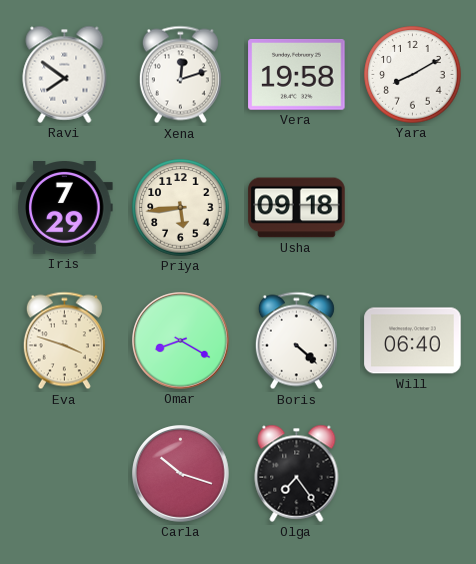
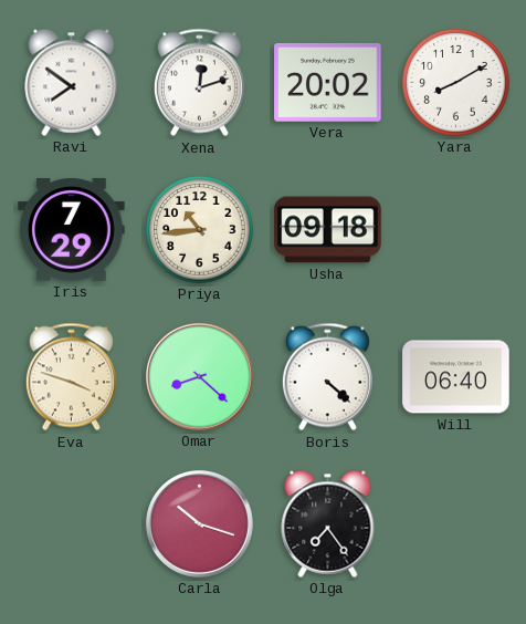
Vera: 19:58 -> 20:02 (328, 83)
Priya: 5:44 -> 10:44 (200, 230)
Omar: 8:20 -> 8:22 (200, 377)
